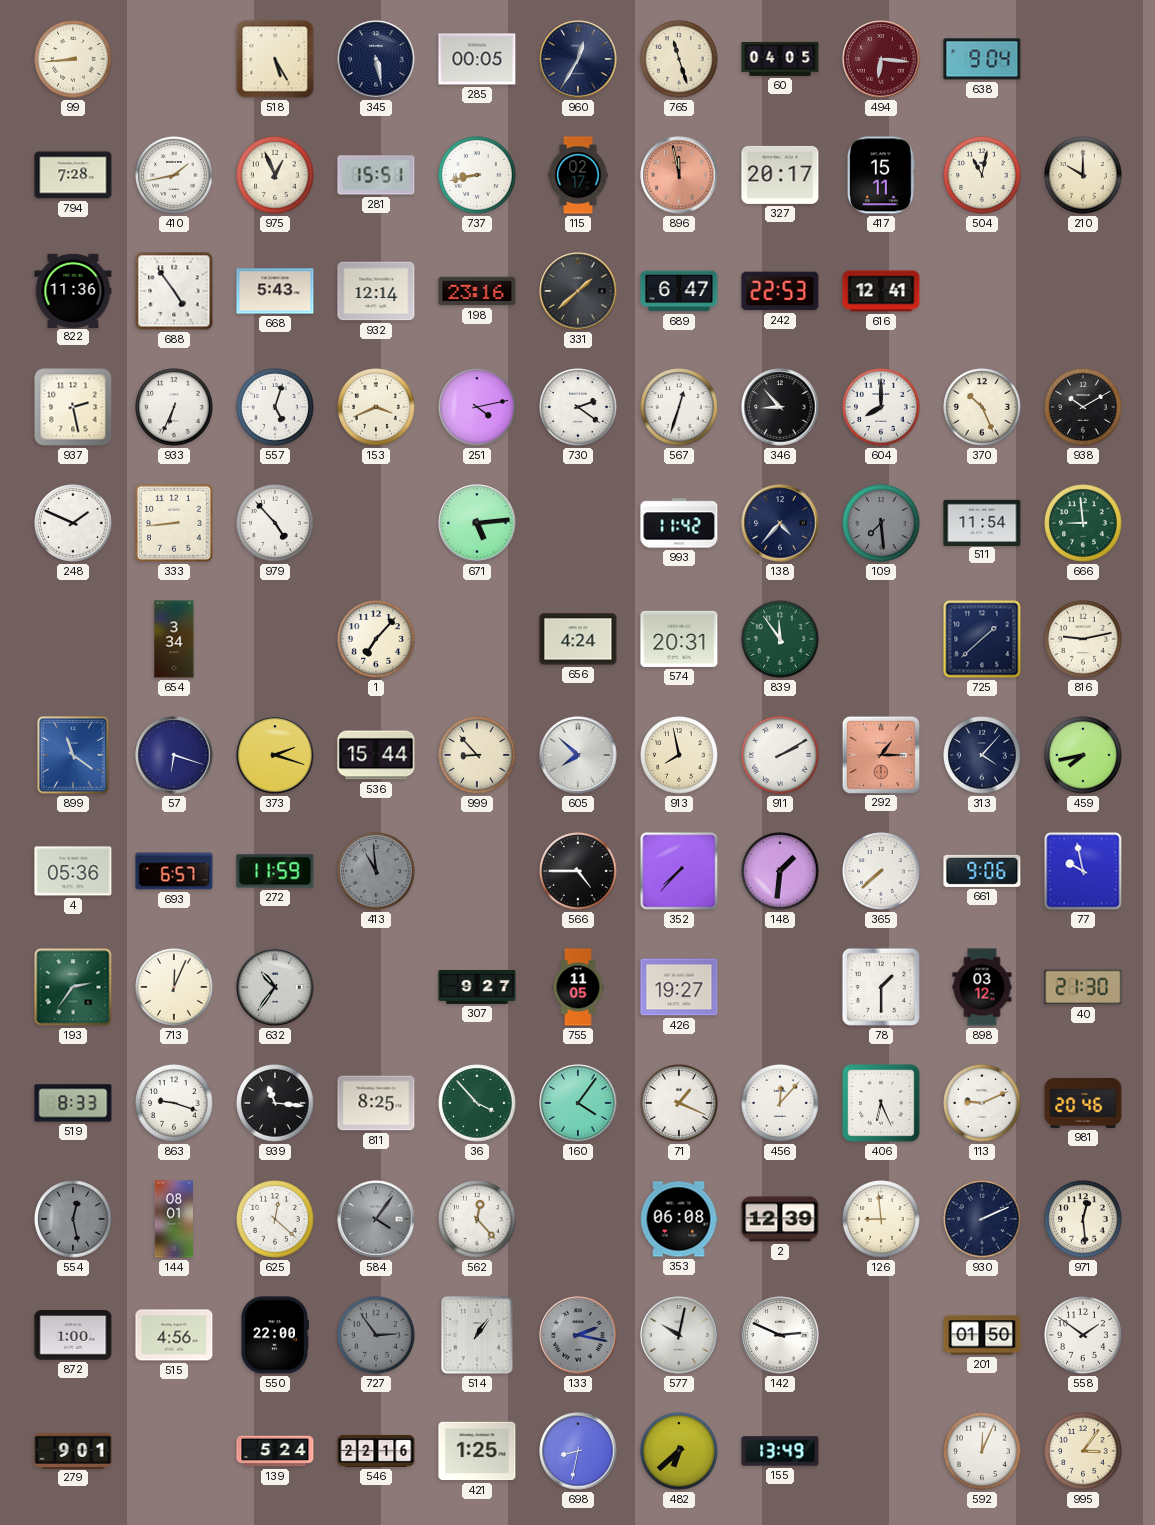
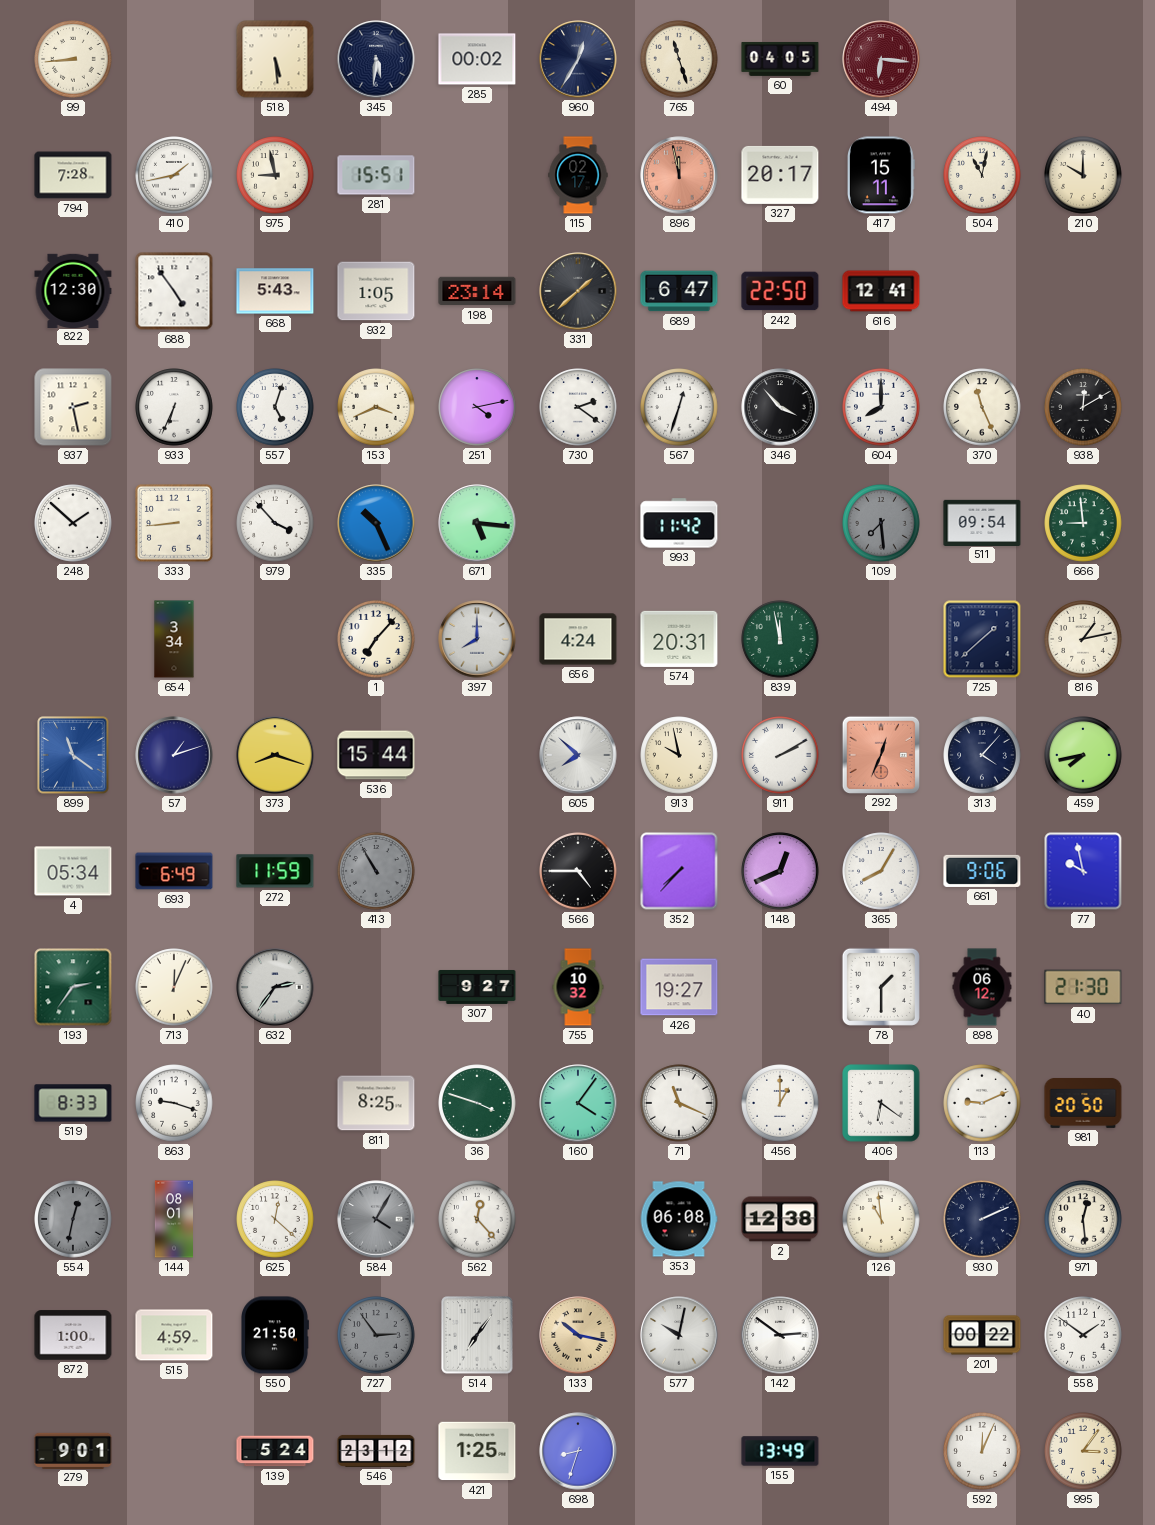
518: 5:25 -> 5:29 (275, 59)
345: 5:28 -> 5:31 (376, 59)
285: 00:05 -> 00:02 (477, 59)
638: 9:04 -> none (982, 59)
975: 12:56 -> 8:58 (275, 175)
737: 8:43 -> none (477, 175)
822: 11:36 -> 12:30 (73, 290)
932: 12:14 -> 1:05 (376, 291)
198: 23:16 -> 23:14 (477, 291)
242: 22:53 -> 22:50 (780, 291)
346: 8:53 -> 3:53 (780, 407)
370: 10:26 -> 11:26 (982, 407)
938: 10:10 -> 12:10 (1083, 407)
248: 1:49 -> 1:52 (73, 523)
979: 4:53 -> 3:53 (275, 523)
335: none -> 10:26 (376, 523)
671: 5:14 -> 5:16 (477, 523)
138: 4:37 -> none (780, 523)
511: 11:54 -> 09:54 (982, 522)
397: none -> 8:00 (477, 639)
839: 11:54 -> 11:58 (780, 639)
816: 9:13 -> 1:13 (1083, 639)
57: 6:18 -> 1:12 (174, 755)
373: 2:18 -> 8:18 (275, 755)
999: 8:53 -> none (477, 755)
913: 7:58 -> 9:58 (679, 755)
292: 1:15 -> 12:34 (880, 754)
4: 05:36 -> 05:34 (73, 871)
693: 6:57 -> 6:49 (174, 871)
413: 10:59 -> 10:55 (376, 871)
148: 1:31 -> 12:41 (780, 871)
365: 7:38 -> 8:05 (881, 871)
632: 10:36 -> 2:36 (275, 987)
755: 11:05 -> 10:32 (578, 987)
898: 03:12 -> 06:12 (982, 987)
939: 11:16 -> none (275, 1103)
36: 3:53 -> 3:48 (477, 1103)
71: 1:19 -> 11:19 (679, 1103)
456: 12:07 -> 1:00 (780, 1103)
406: 6:26 -> 6:21 (881, 1103)
981: 20:46 -> 20:50 (1083, 1103)
554: 12:28 -> 12:32 (73, 1219)
584: 4:06 -> 4:05 (376, 1219)
2: 12:39 -> 12:38 (780, 1219)
126: 8:59 -> 10:59 (881, 1219)
515: 4:56 -> 4:59 (174, 1335)
550: 22:00 -> 21:50 (275, 1335)
514: 1:06 -> 7:06 (477, 1335)
133: 2:17 -> 10:17 (578, 1335)
133 dial: grey -> champagne (578, 1335)
142: 2:49 -> 2:51 (780, 1335)
201: 01:50 -> 00:22 (982, 1335)
546: 22:16 -> 23:12 (376, 1451)
698: 8:32 -> 8:33 (578, 1451)
482: 6:38 -> none (679, 1451)
